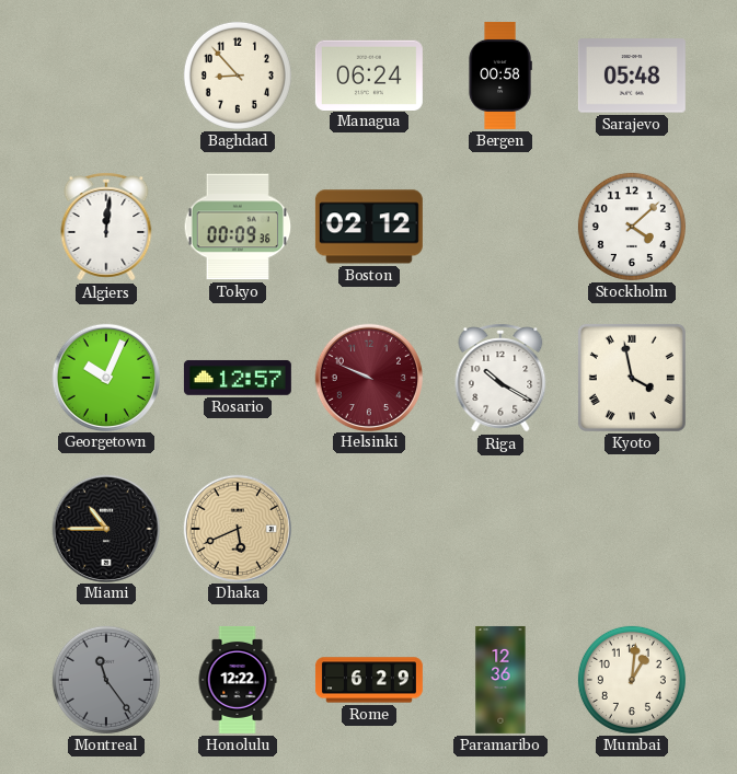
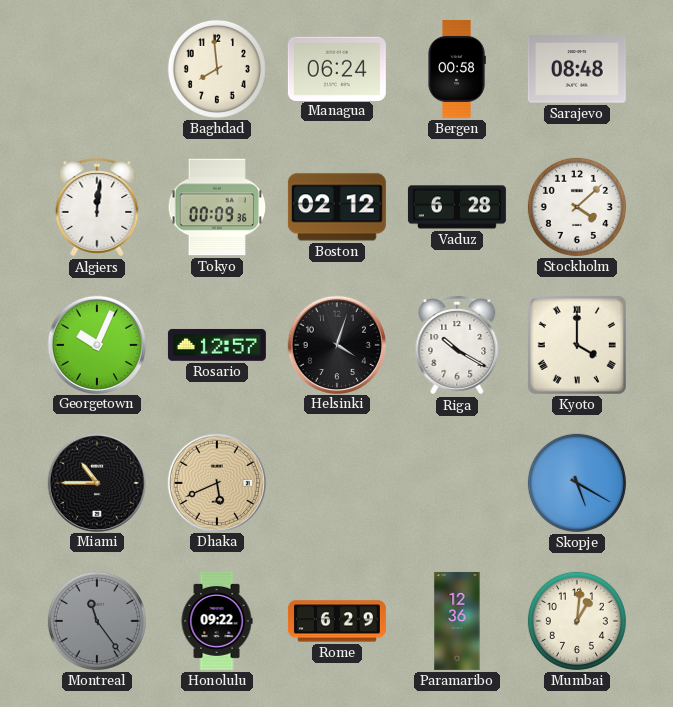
Baghdad: 8:53 -> 7:59 (217, 69)
Sarajevo: 05:48 -> 08:48 (577, 69)
Vaduz: none -> 6:28 (457, 207)
Helsinki: 9:49 -> 4:03 (336, 344)
Helsinki dial: burgundy -> black (336, 344)
Kyoto: 3:58 -> 4:00 (577, 345)
Skopje: none -> 5:20 (577, 483)
Honolulu: 12:22 -> 09:22 (217, 621)
